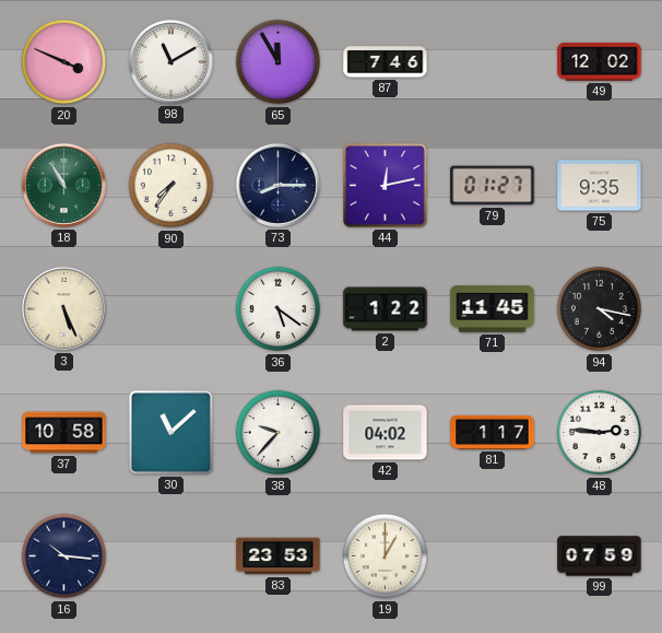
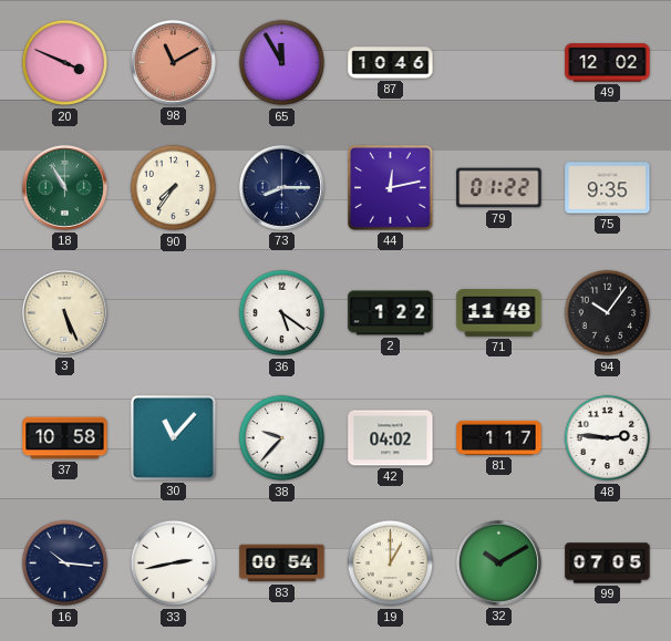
98 dial: white -> salmon (173, 62)
87: 7:46 -> 10:46 (391, 63)
79: 01:27 -> 01:22 (499, 188)
71: 11:45 -> 11:48 (499, 313)
94: 4:17 -> 10:06 (608, 313)
30: 11:08 -> 11:07 (174, 438)
33: none -> 2:43 (174, 564)
83: 23:53 -> 00:54 (282, 564)
32: none -> 10:10 (498, 562)
99: 07:59 -> 07:05 (608, 564)
